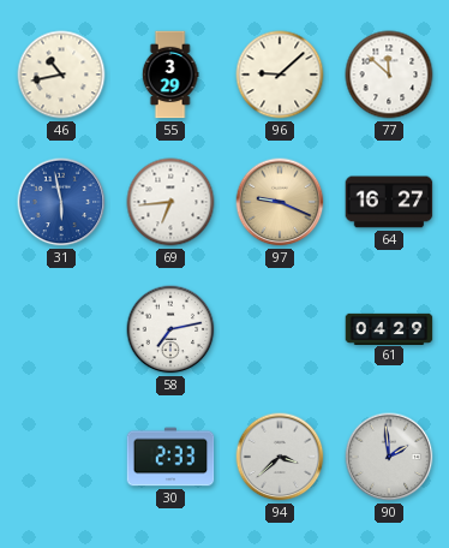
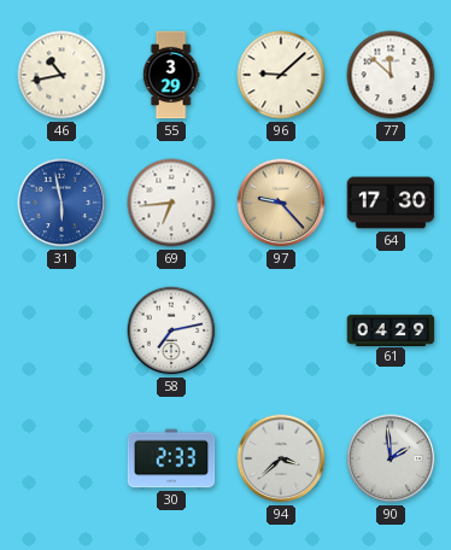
97: 9:19 -> 9:23 (281, 203)
64: 16:27 -> 17:30 (391, 203)
